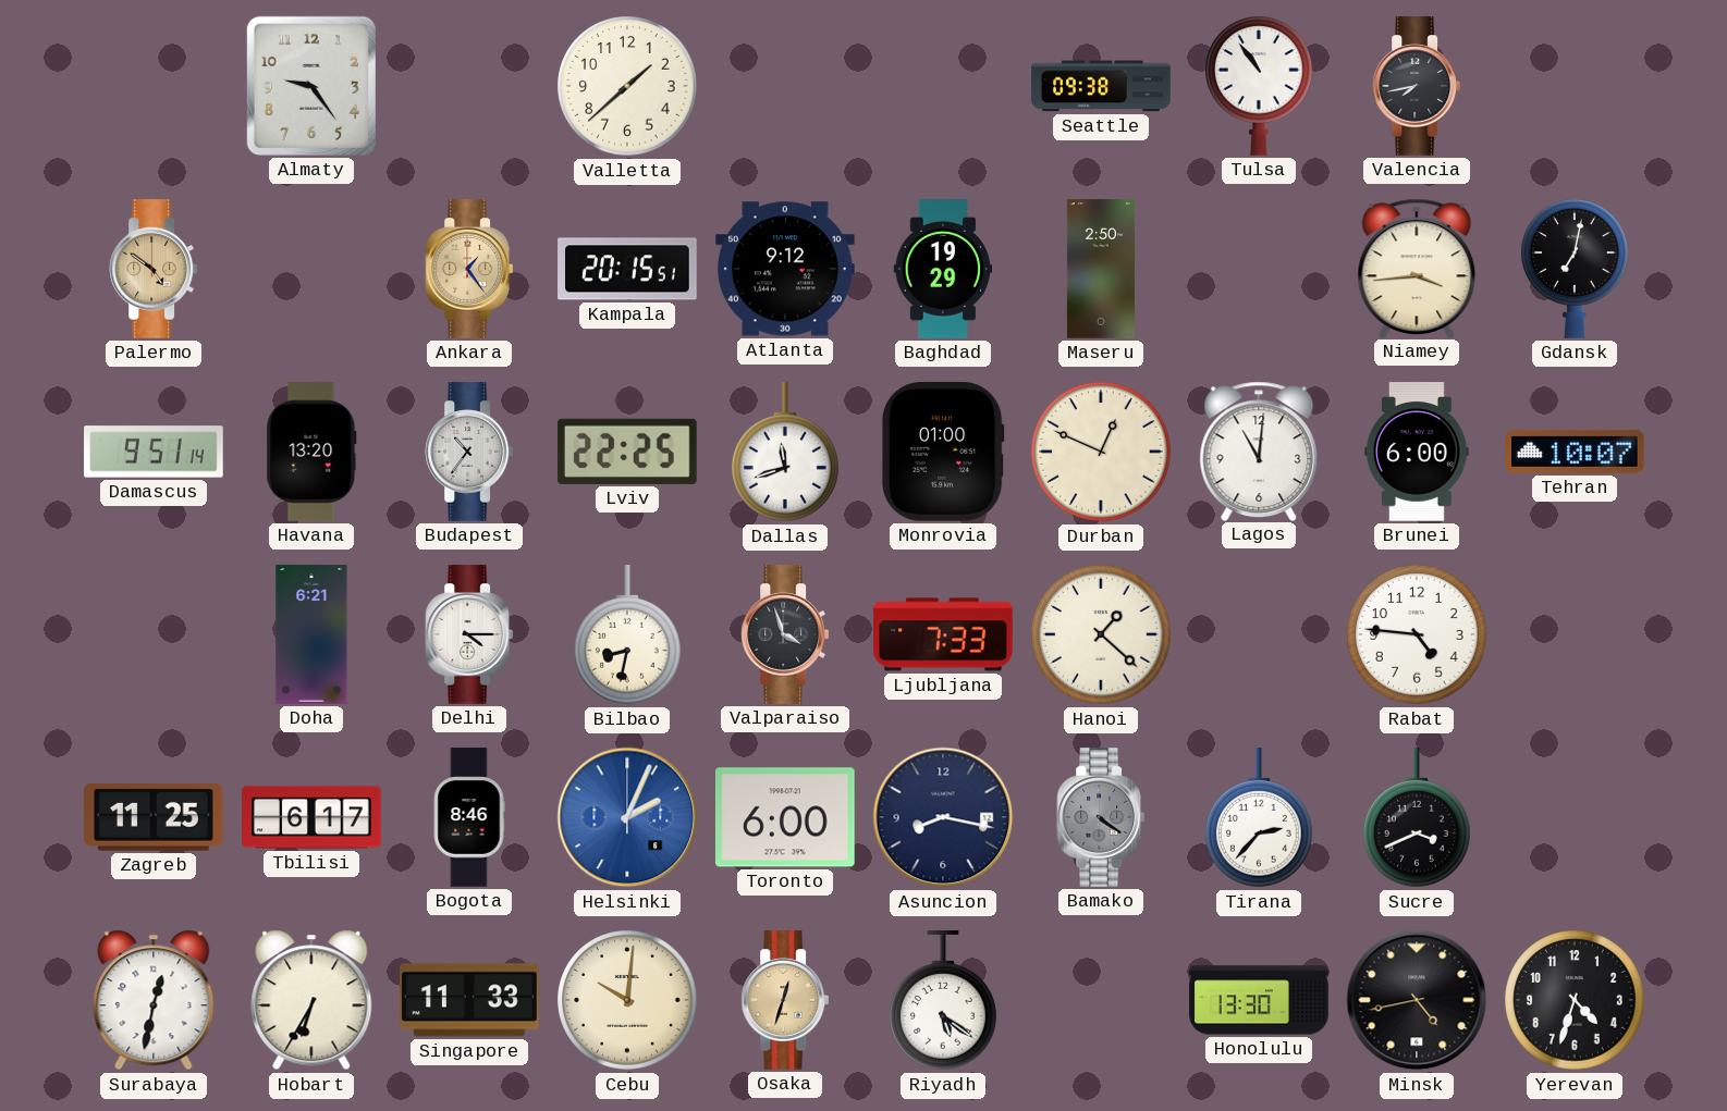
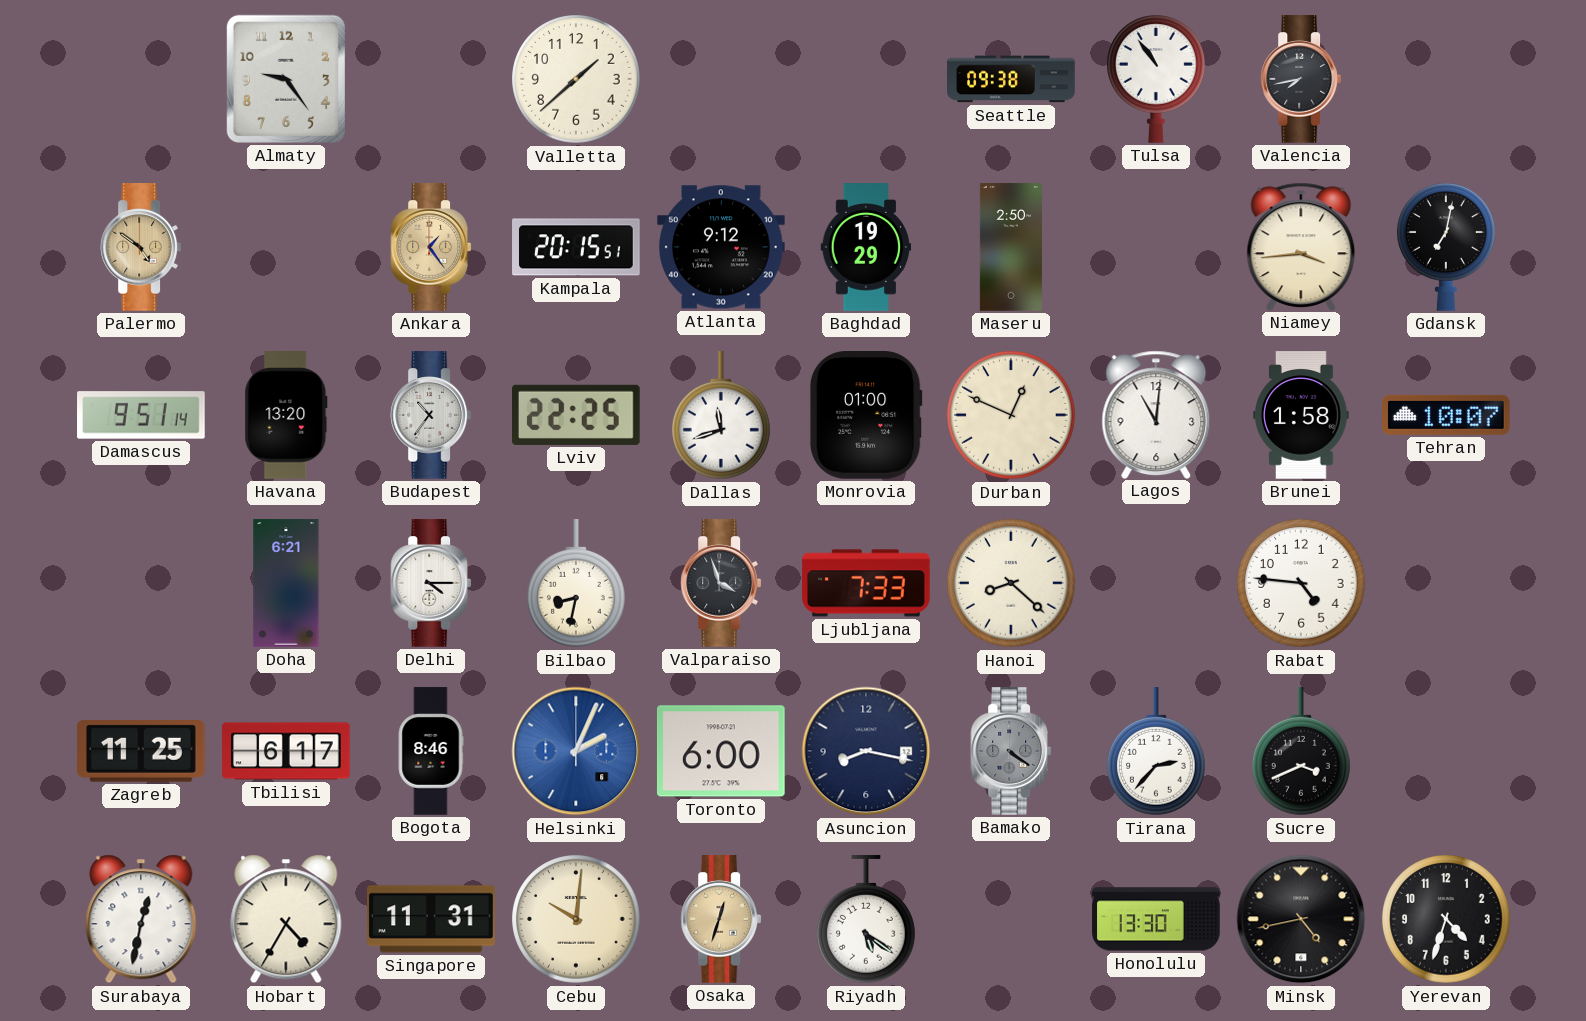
Brunei: 6:00 -> 1:58 (1301, 415)
Hanoi: 1:22 -> 8:22 (1011, 583)
Hobart: 6:35 -> 4:35 (286, 919)
Singapore: 11:33 -> 11:31 (431, 919)
